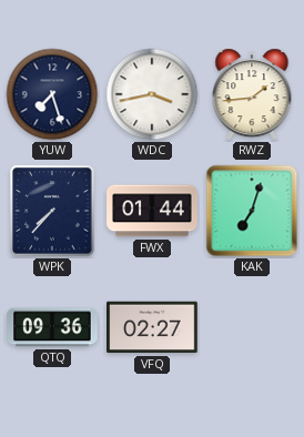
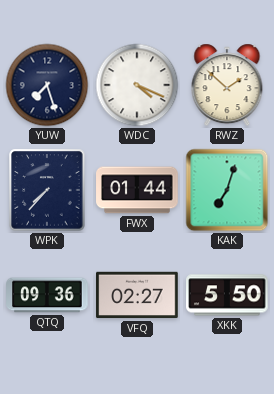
WDC: 3:43 -> 4:19 (137, 85)
RWZ: 1:44 -> 1:52 (227, 85)
XKK: none -> 5:50 (227, 295)
